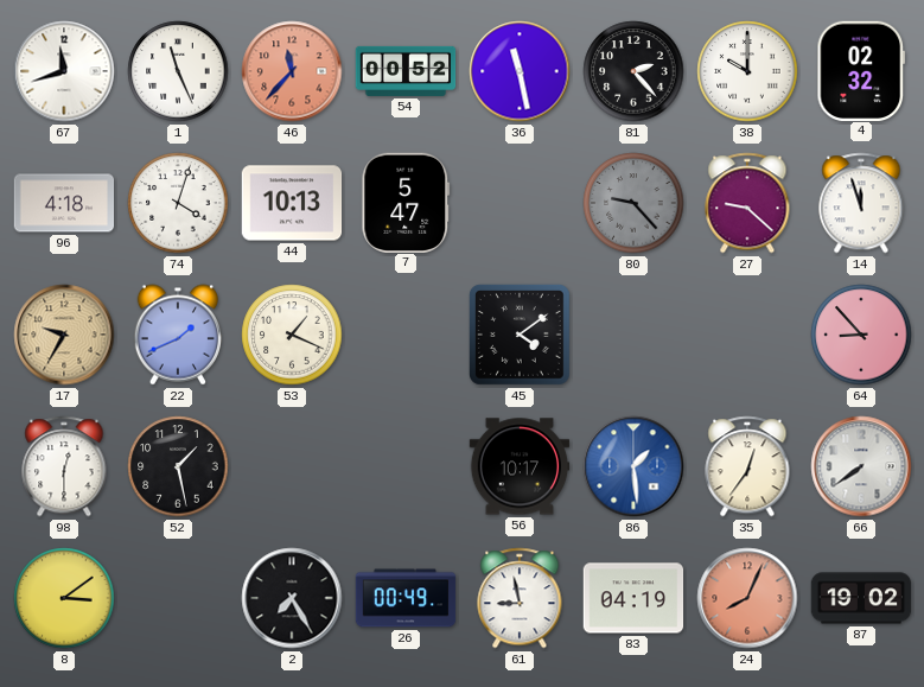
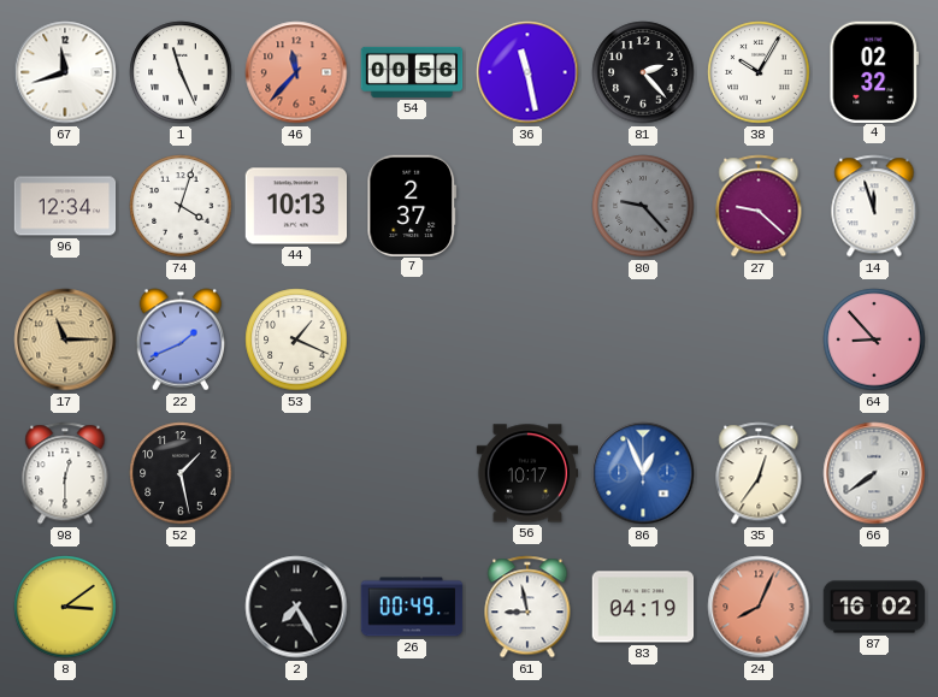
54: 00:52 -> 00:56 (412, 72)
38: 10:00 -> 10:05 (759, 72)
96: 4:18 -> 12:34 (65, 206)
7: 5:47 -> 2:37 (412, 205)
17: 9:35 -> 11:15 (65, 339)
45: 4:09 -> none (520, 335)
86: 1:29 -> 12:56 (643, 473)
87: 19:02 -> 16:02 (874, 607)
